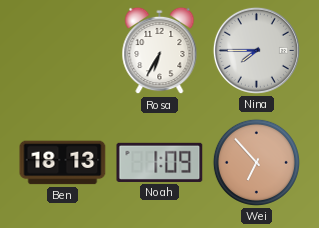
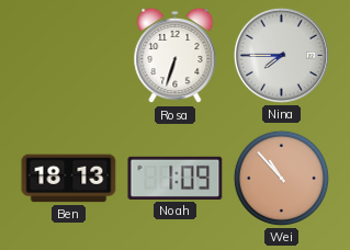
Rosa: 6:35 -> 6:33 (176, 56)
Wei: 6:53 -> 10:53 (281, 178)
